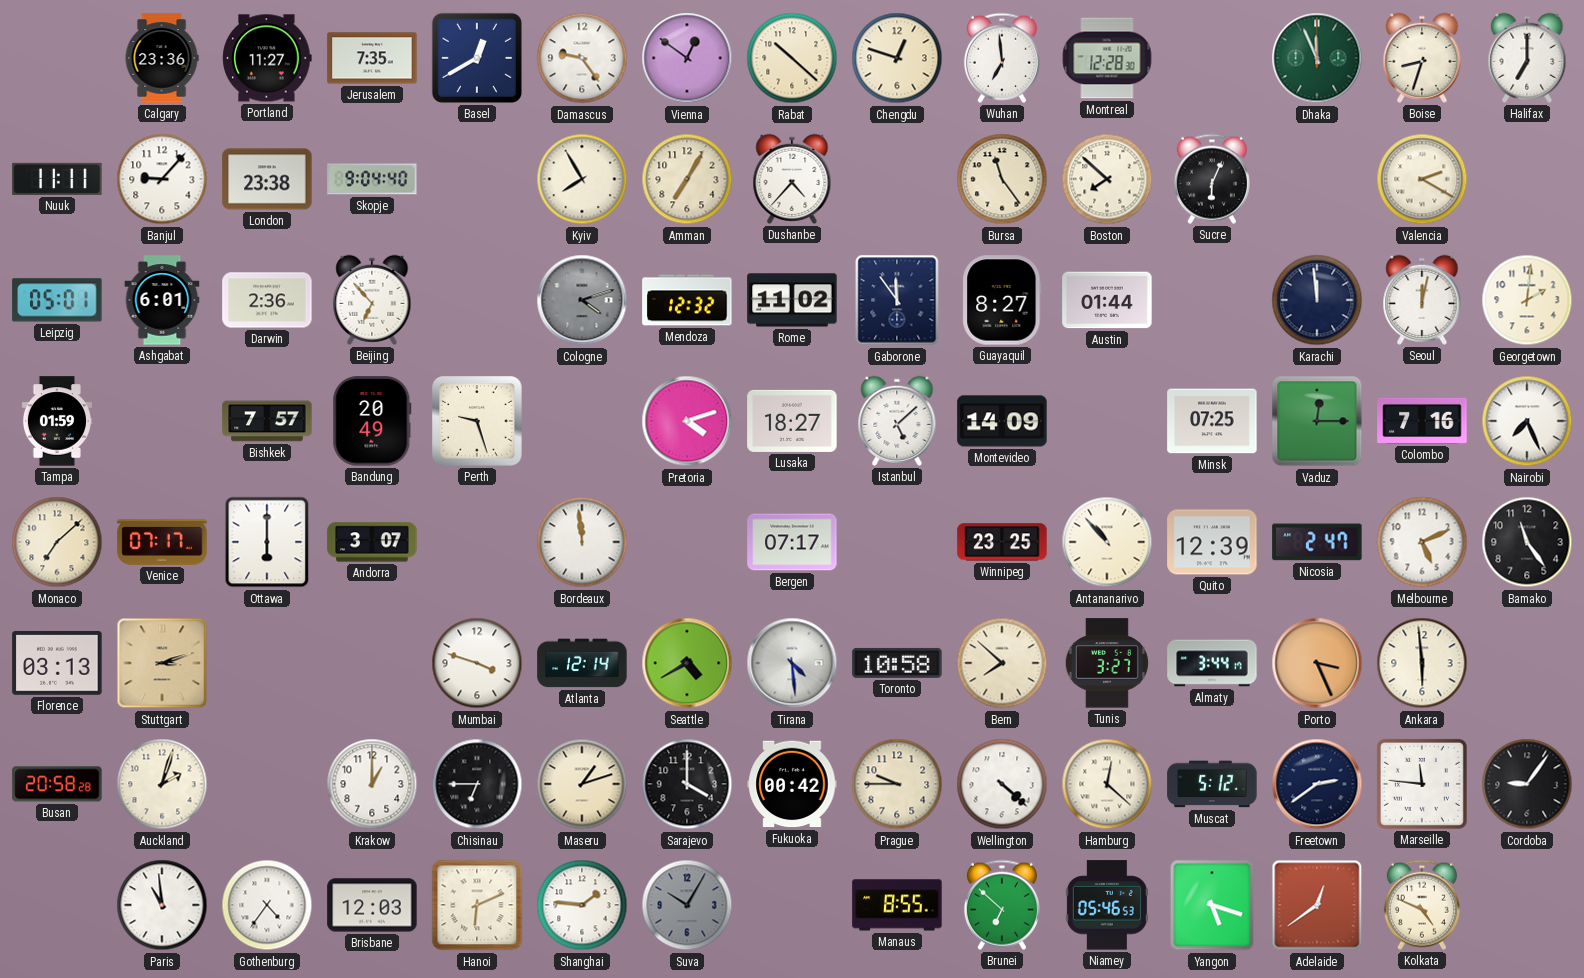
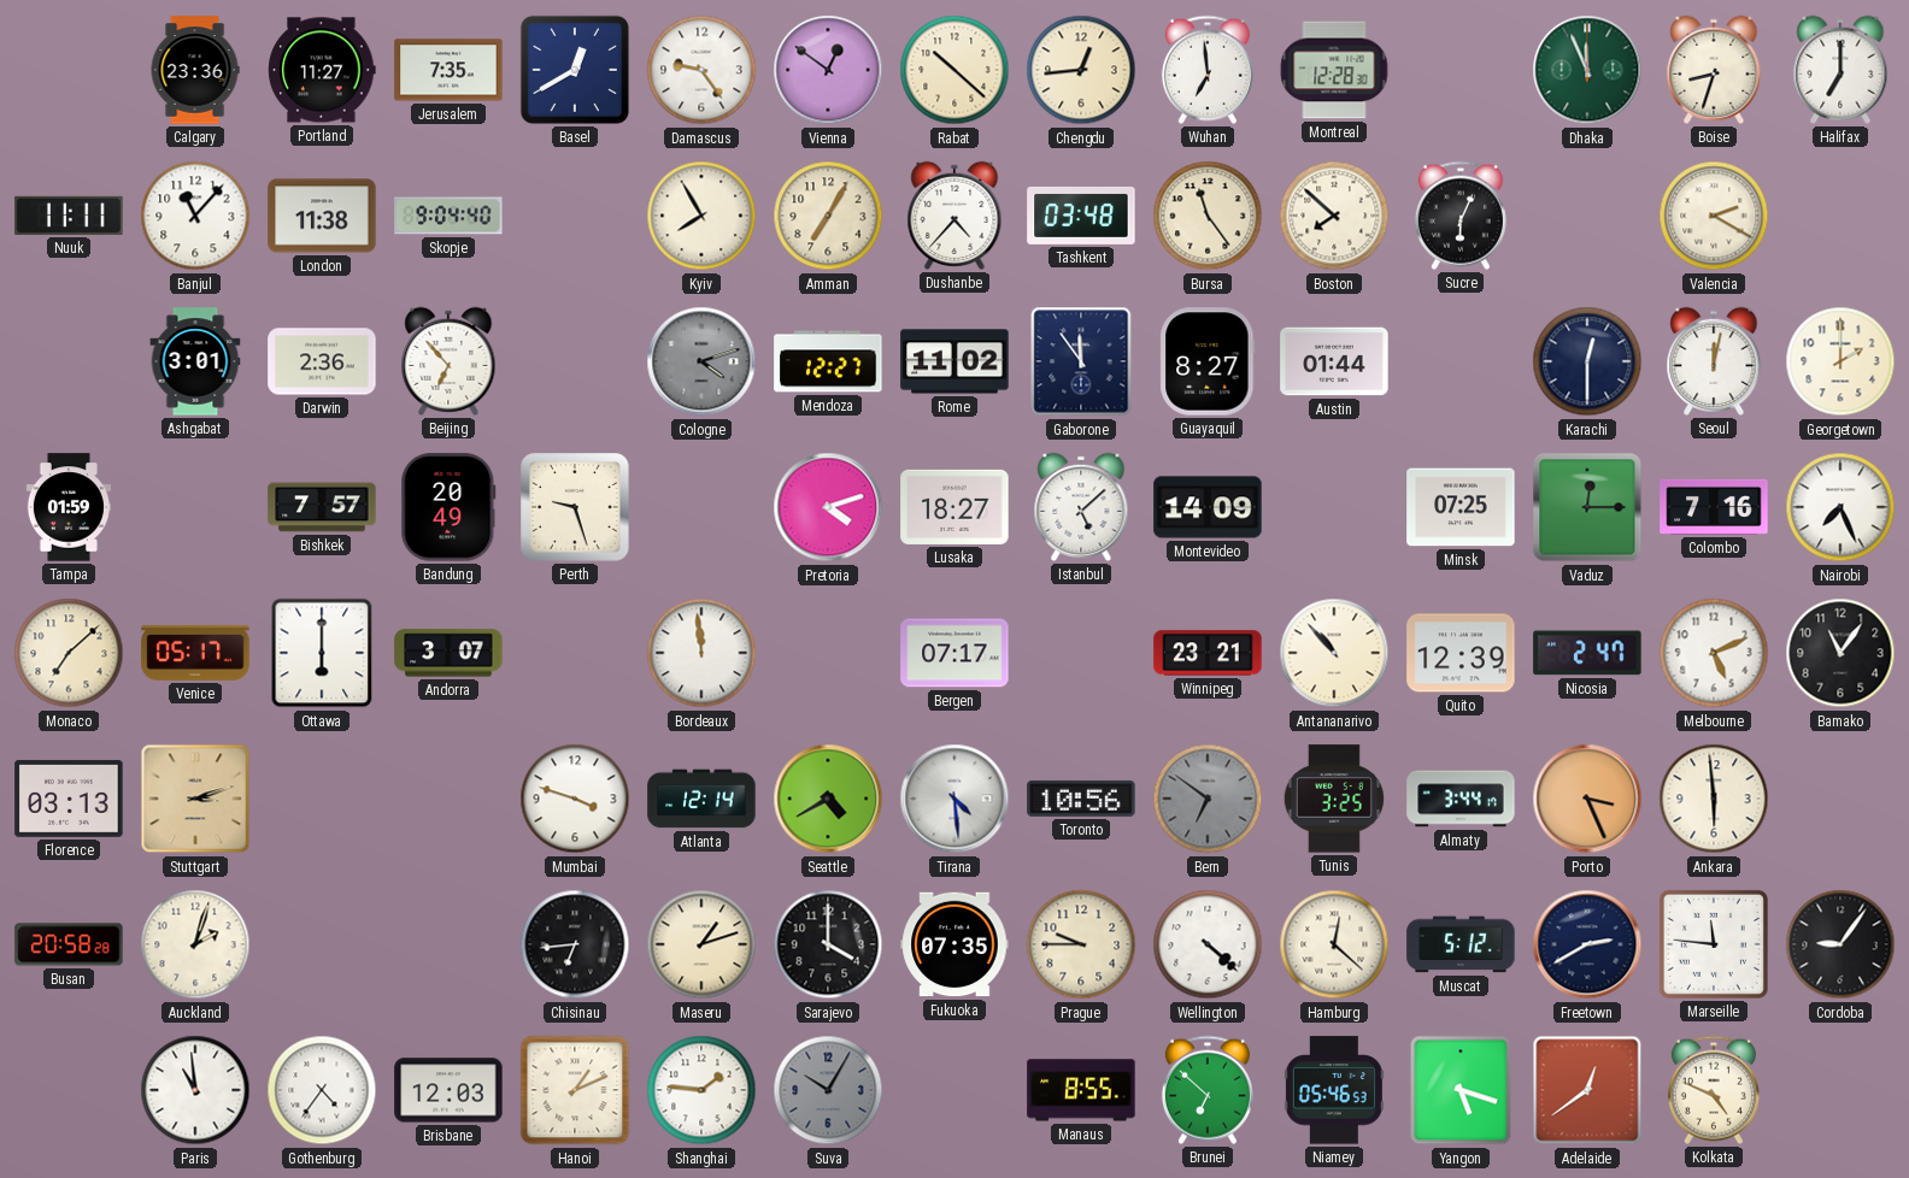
Chengdu: 12:48 -> 12:44 (1081, 70)
Banjul: 9:07 -> 11:07 (195, 216)
London: 23:38 -> 11:38 (322, 216)
Tashkent: none -> 03:48 (1081, 216)
Leipzig: 05:01 -> none (57, 300)
Ashgabat: 6:01 -> 3:01 (195, 361)
Mendoza: 12:32 -> 12:27 (828, 361)
Karachi: 11:59 -> 12:30 (1587, 361)
Georgetown: 2:01 -> 2:00 (1840, 361)
Venice: 07:17 -> 05:17 (195, 653)
Winnipeg: 23:25 -> 23:21 (1208, 653)
Bamako: 11:24 -> 11:06 (1840, 653)
Toronto: 10:58 -> 10:56 (1081, 799)
Bern: 7:52 -> 6:51 (1208, 799)
Bern dial: cream -> grey (1208, 799)
Tunis: 3:27 -> 3:25 (1334, 799)
Krakow: 1:00 -> none (372, 784)
Chisinau: 6:45 -> 6:44 (575, 944)
Fukuoka: 00:42 -> 07:35 (954, 944)
Freetown: 2:39 -> 2:40 (1587, 944)
Hanoi: 6:11 -> 1:11 (575, 1090)
